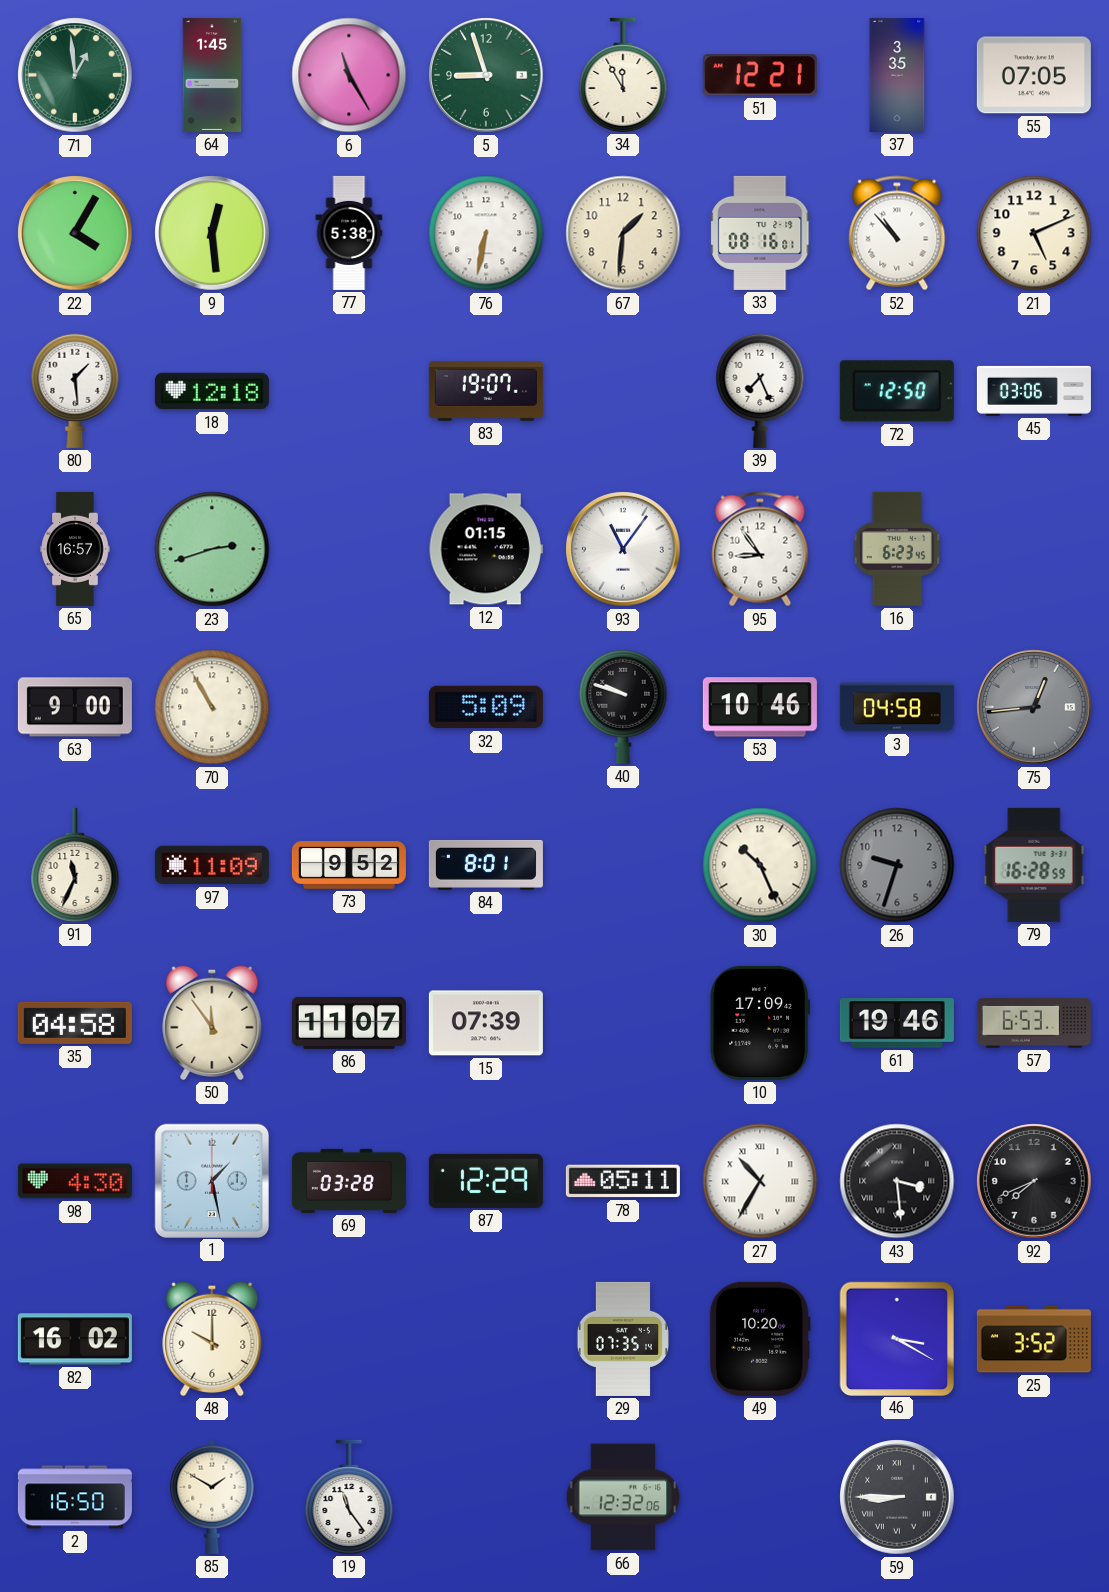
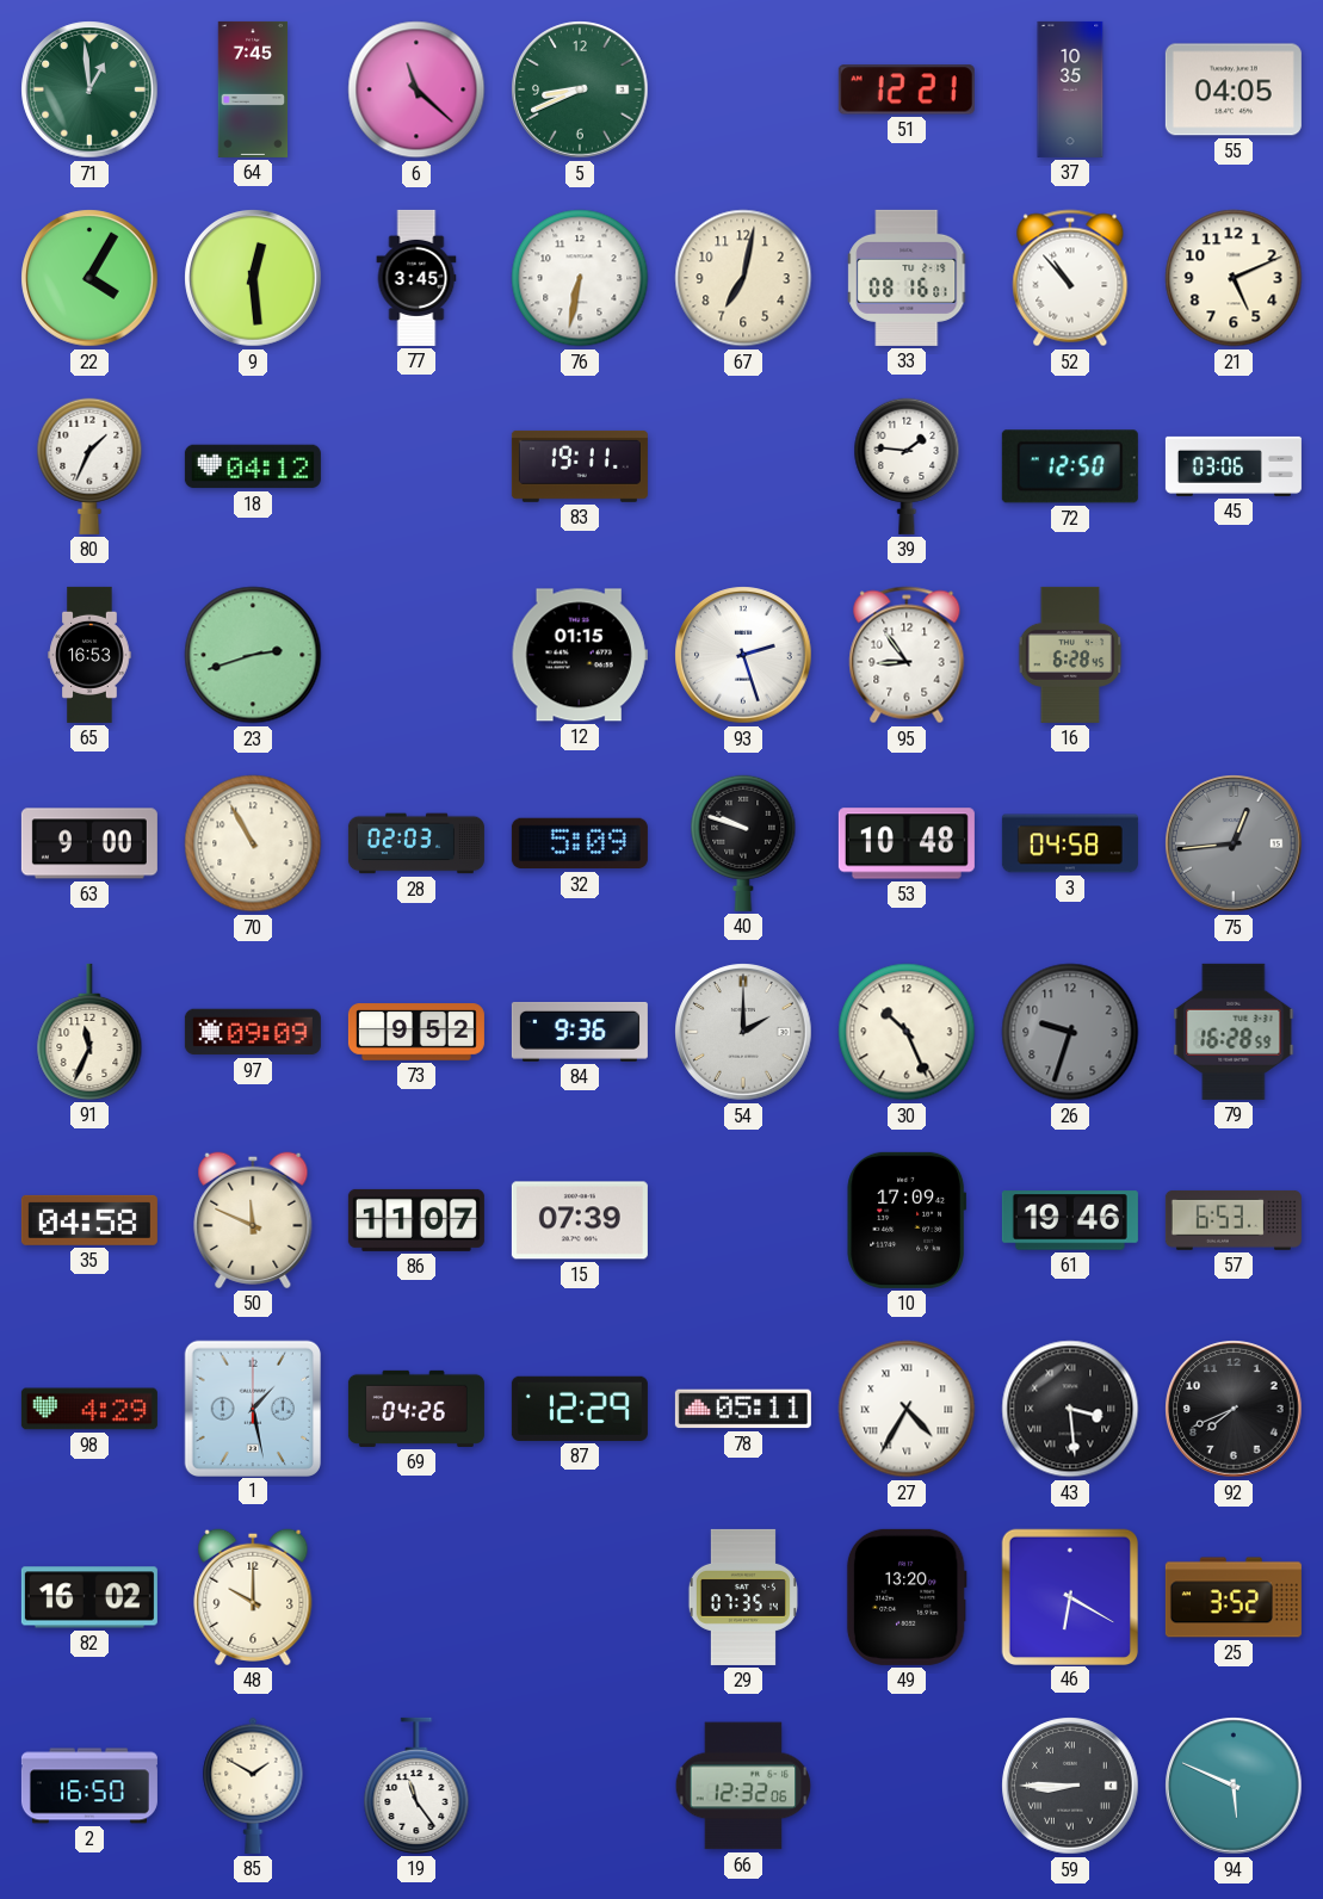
64: 1:45 -> 7:45 (253, 89)
6: 11:25 -> 11:22 (416, 89)
5: 8:57 -> 8:41 (580, 89)
34: 11:55 -> none (623, 75)
37: 3:35 -> 10:35 (1070, 89)
55: 07:05 -> 04:05 (1234, 89)
77: 5:38 -> 3:45 (416, 278)
67: 1:31 -> 7:02 (743, 278)
80: 1:29 -> 1:34 (89, 466)
18: 12:18 -> 04:12 (253, 466)
83: 19:07 -> 19:11 (580, 466)
39: 7:26 -> 1:46 (907, 466)
65: 16:57 -> 16:53 (89, 655)
93: 11:06 -> 2:27 (743, 655)
16: 6:23 -> 6:28 (1070, 655)
28: none -> 02:03 (416, 843)
53: 10:46 -> 10:48 (907, 843)
97: 11:09 -> 09:09 (253, 1032)
84: 8:01 -> 9:36 (580, 1032)
54: none -> 2:00 (743, 1032)
50: 11:54 -> 11:49 (253, 1220)
98: 4:30 -> 4:29 (89, 1409)
69: 03:28 -> 04:26 (416, 1409)
27: 10:35 -> 4:35 (907, 1409)
49: 10:20 -> 13:20 (907, 1597)
46: 3:20 -> 6:20 (1069, 1596)
94: none -> 5:49 (1234, 1786)
